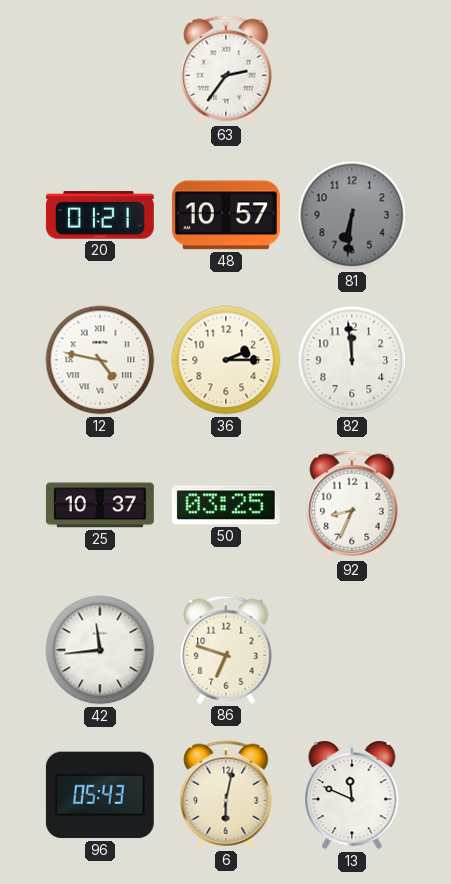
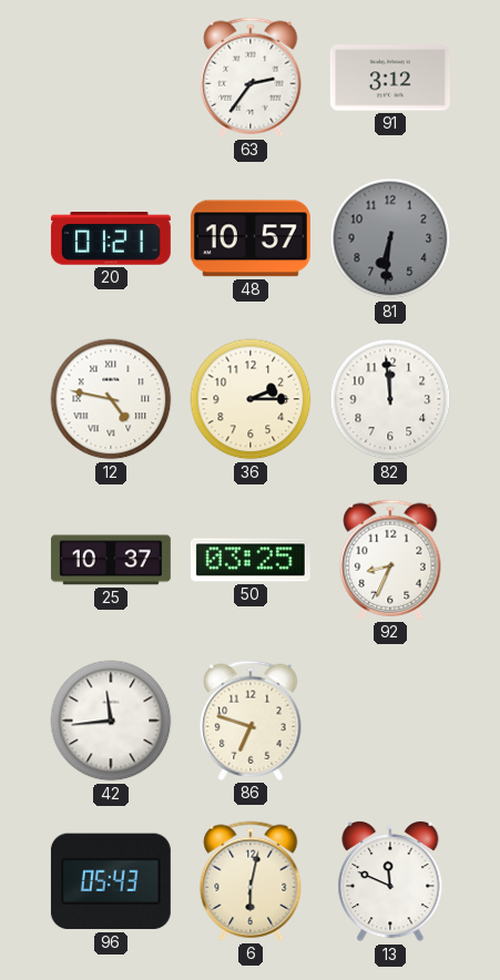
91: none -> 3:12 (390, 78)
